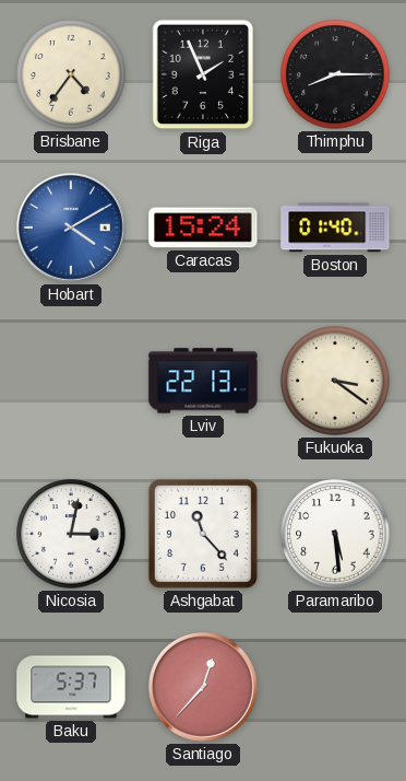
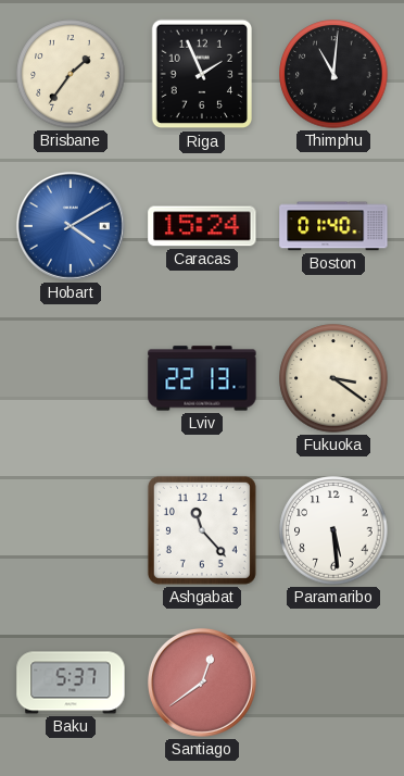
Brisbane: 4:36 -> 1:36 (71, 74)
Thimphu: 8:15 -> 11:01 (333, 74)
Nicosia: 3:02 -> none (71, 534)
Santiago: 12:37 -> 12:39 (202, 683)
